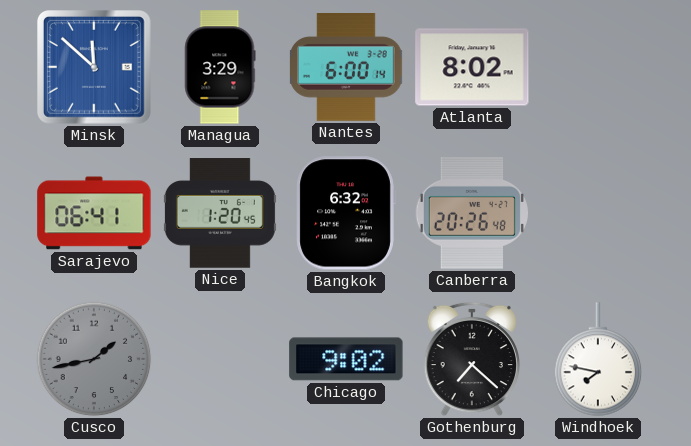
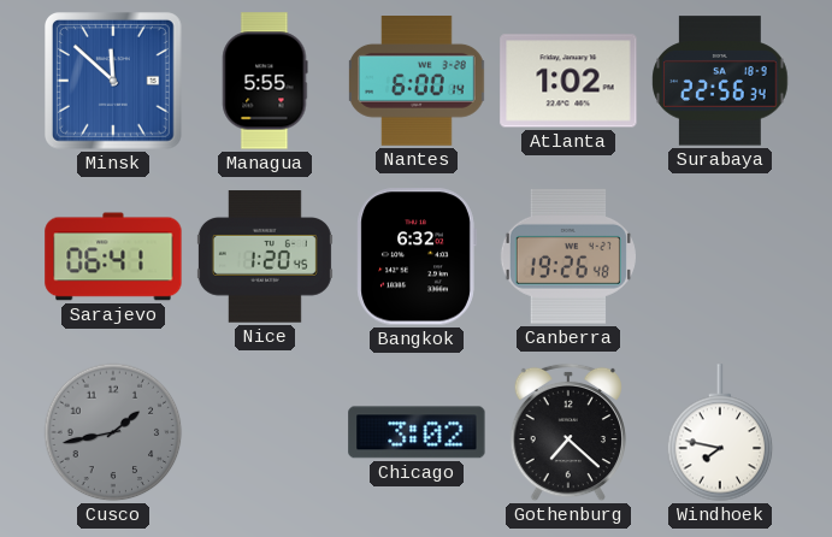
Managua: 3:29 -> 5:55 (265, 81)
Atlanta: 8:02 -> 1:02 (568, 81)
Surabaya: none -> 22:56 (720, 81)
Canberra: 20:26 -> 19:26 (568, 256)
Chicago: 9:02 -> 3:02 (417, 432)
